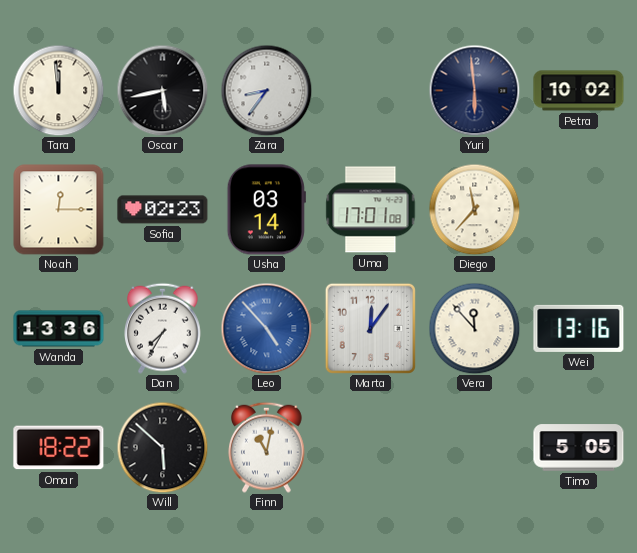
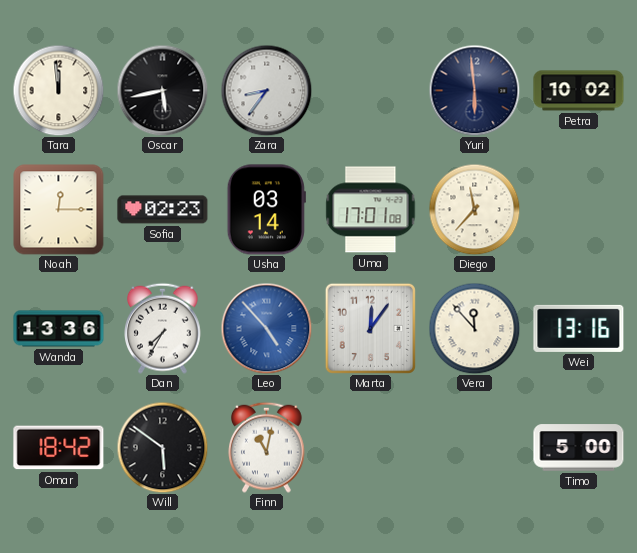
Omar: 18:22 -> 18:42 (59, 448)
Will: 5:52 -> 5:51 (162, 447)
Timo: 5:05 -> 5:00 (579, 448)
